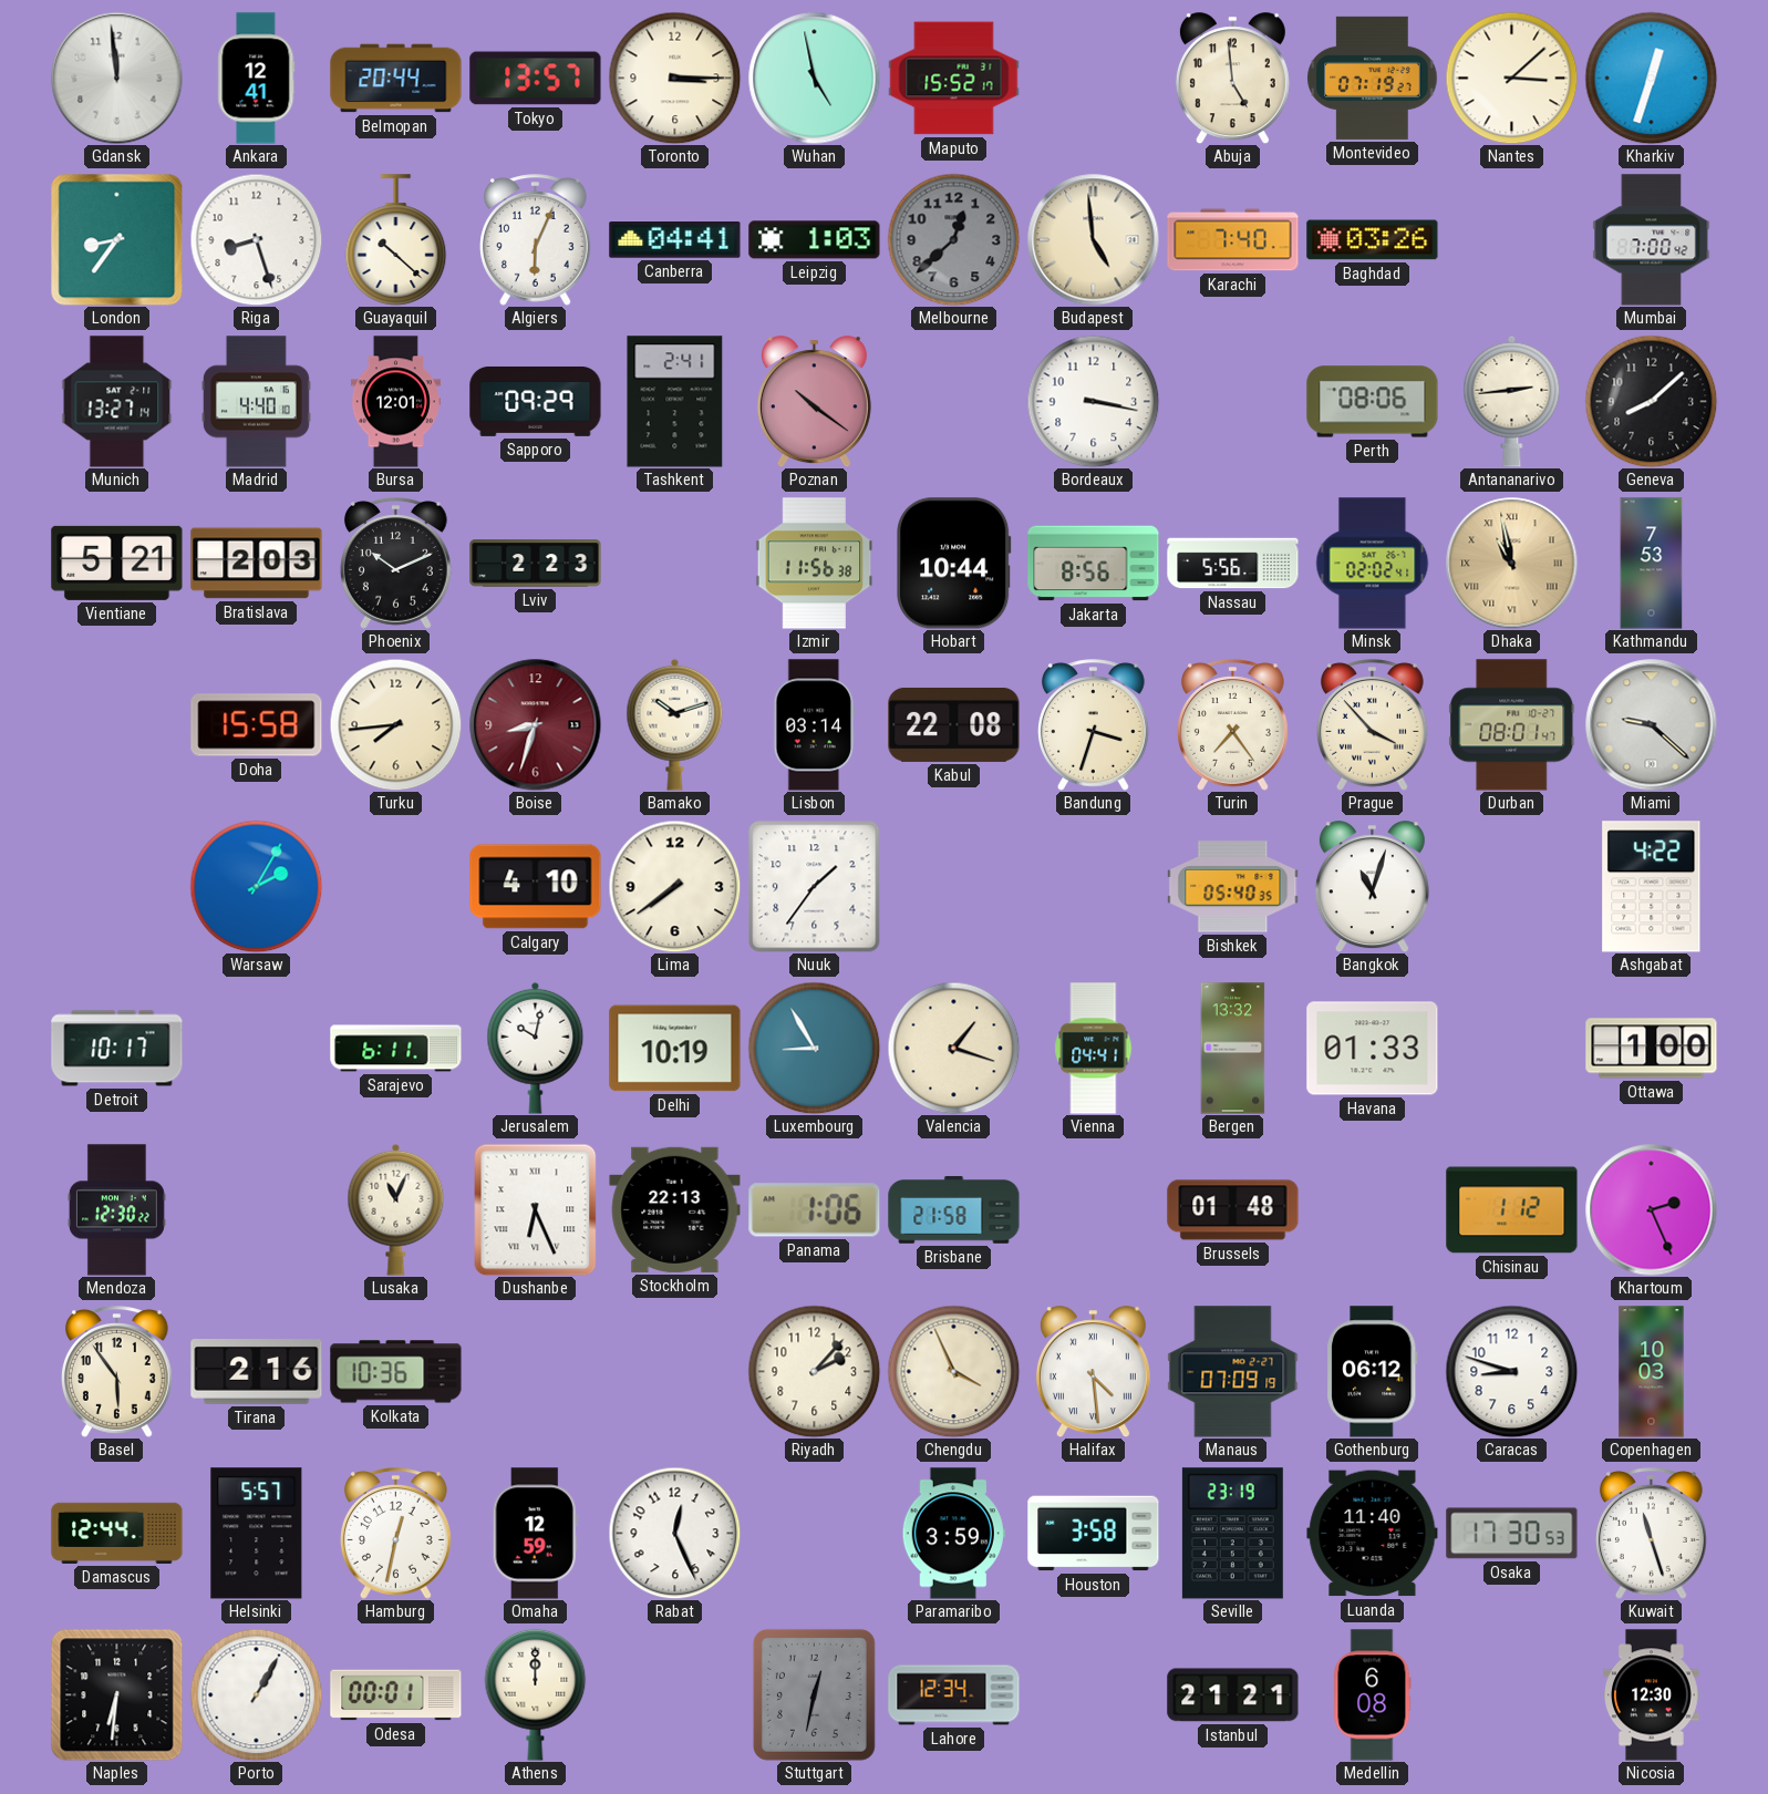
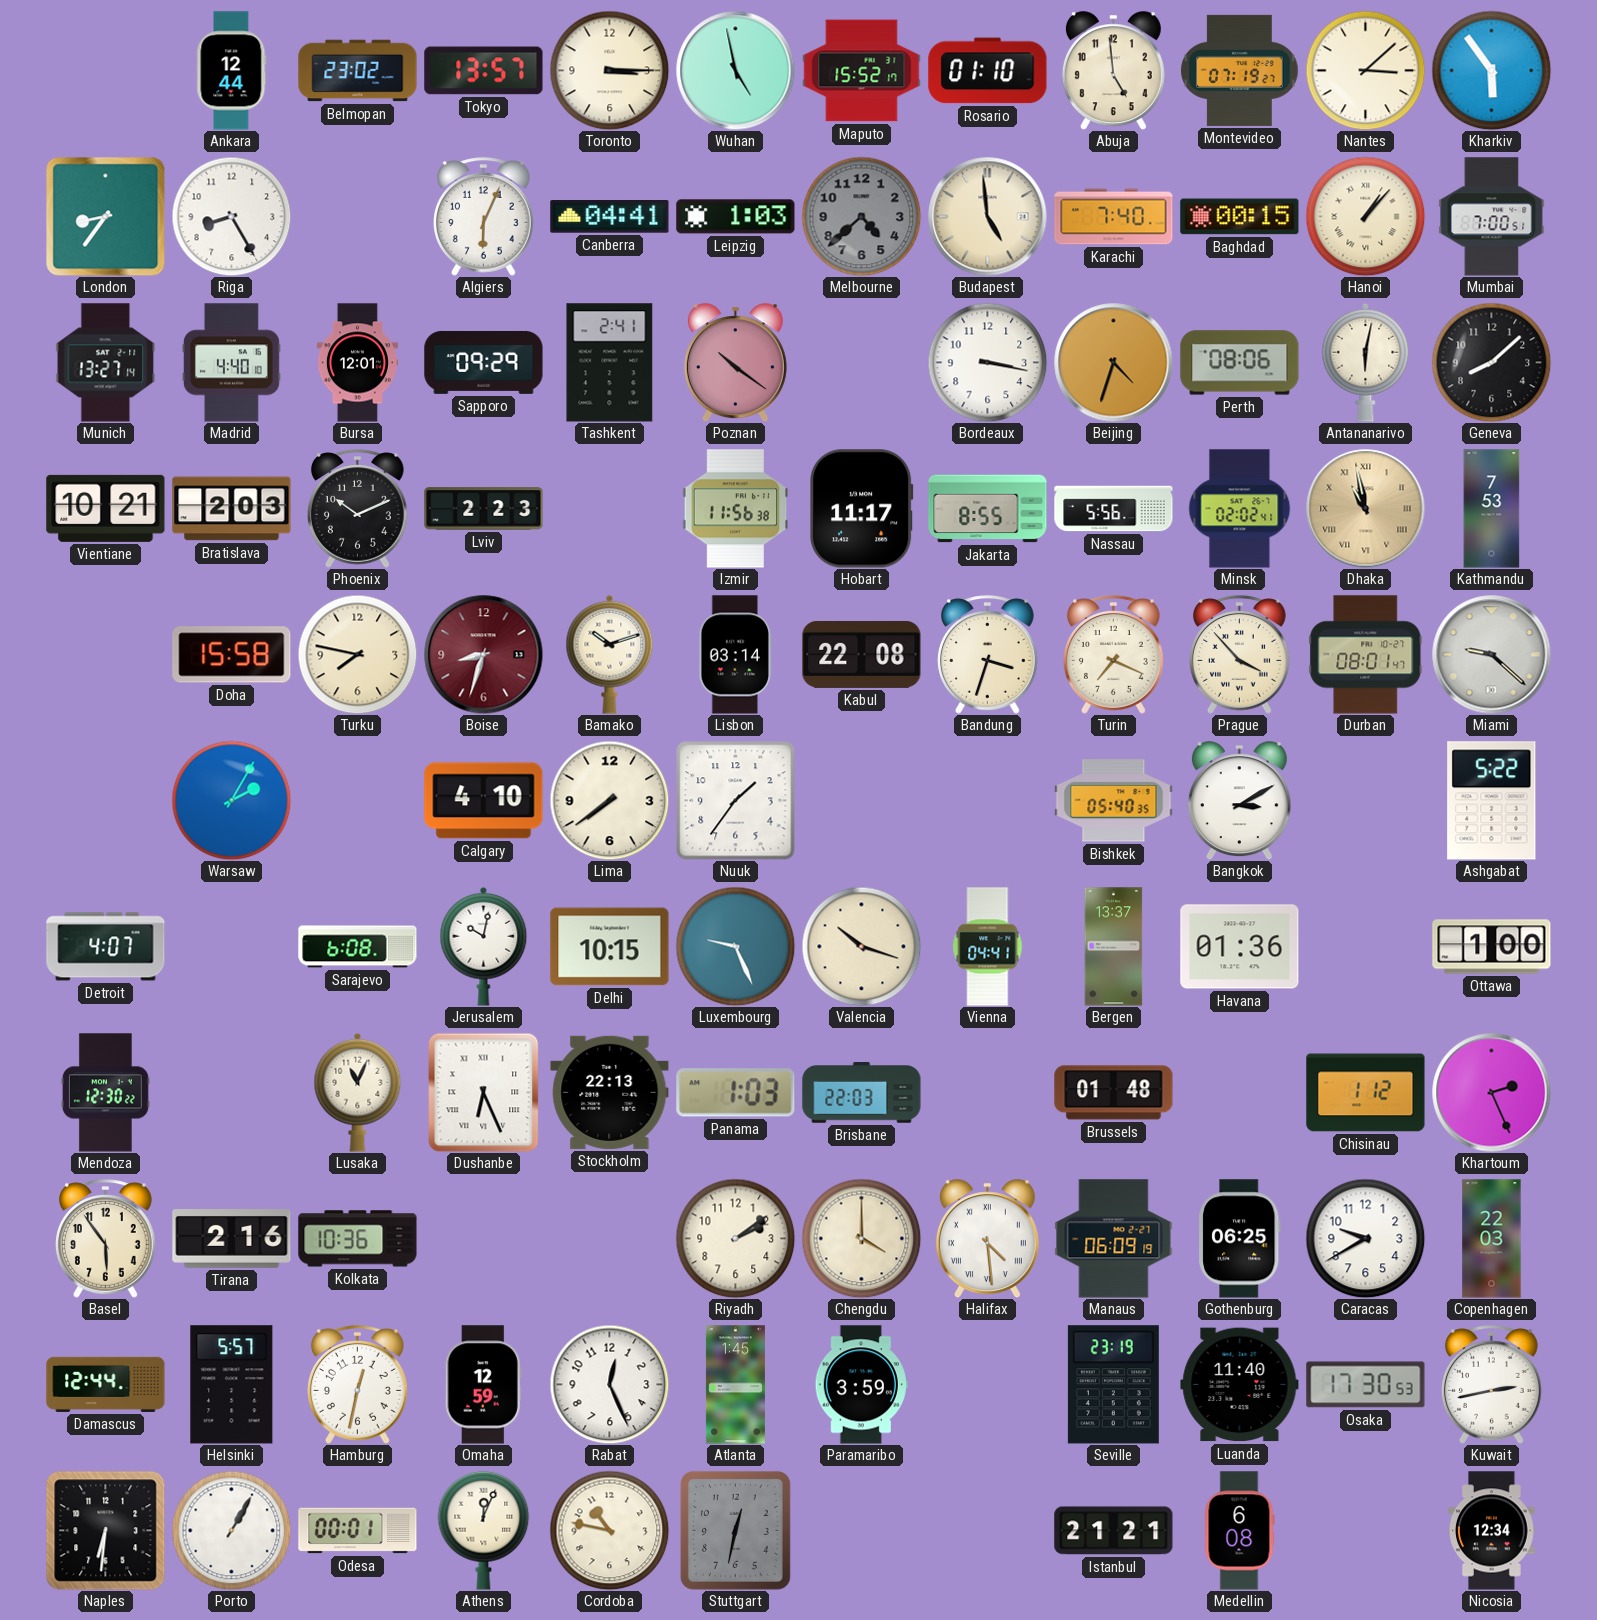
Gdansk: 11:59 -> none (117, 79)
Ankara: 12:41 -> 12:44 (232, 71)
Belmopan: 20:44 -> 23:02 (358, 71)
Rosario: none -> 01:10 (988, 71)
Kharkiv: 12:33 -> 5:54 (1491, 70)
Riga: 8:27 -> 8:25 (231, 216)
Guayaquil: 10:22 -> none (396, 240)
Melbourne: 12:38 -> 4:38 (861, 216)
Baghdad: 03:26 -> 00:15 (1240, 217)
Hanoi: none -> 1:07 (1365, 216)
Mumbai: 7:00:42 -> 7:00:51 (1492, 217)
Beijing: none -> 4:33 (1114, 363)
Antananarivo: 2:44 -> 6:02 (1366, 362)
Vientiane: 5:21 -> 10:21 (106, 508)
Hobart: 10:44 -> 11:17 (862, 509)
Jakarta: 8:56 -> 8:55 (988, 509)
Turku: 7:44 -> 7:47 (357, 654)
Turin: 7:24 -> 7:19 (1114, 655)
Bangkok: 11:03 -> 3:10 (1239, 801)
Ashgabat: 4:22 -> 5:22 (1492, 801)
Detroit: 10:17 -> 4:07 (106, 947)
Sarajevo: 6:11 -> 6:08 (358, 947)
Delhi: 10:19 -> 10:15 (610, 947)
Luxembourg: 8:55 -> 9:26 (735, 946)
Valencia: 1:18 -> 10:18 (861, 946)
Bergen: 13:32 -> 13:37 (1114, 947)
Havana: 01:33 -> 01:36 (1240, 947)
Panama: 1:06 -> 1:03 (736, 1093)
Brisbane: 21:58 -> 22:03 (862, 1093)
Riyadh: 2:07 -> 2:09 (735, 1238)
Chengdu: 3:56 -> 4:00 (861, 1238)
Manaus: 07:09 -> 06:09 (1114, 1239)
Gothenburg: 06:12 -> 06:25 (1240, 1239)
Caracas: 8:48 -> 9:40 (1365, 1238)
Copenhagen: 10:03 -> 22:03 (1492, 1239)
Atlanta: none -> 1:45 (735, 1385)
Houston: 3:58 -> none (1094, 1534)
Kuwait: 11:27 -> 2:43 (1492, 1385)
Athens: 12:00 -> 12:04 (484, 1530)
Cordoba: none -> 10:47 (609, 1530)
Lahore: 12:34 -> none (954, 1695)
Nicosia: 12:30 -> 12:34 (1492, 1531)
